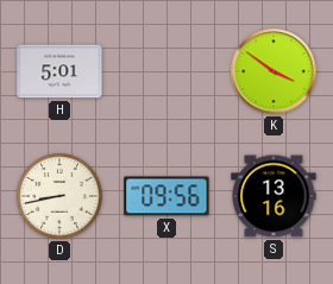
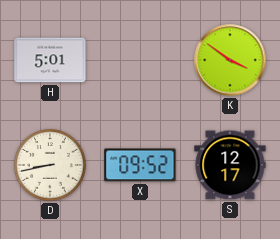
X: 09:56 -> 09:52 (140, 165)
S: 13:16 -> 12:17 (230, 165)
